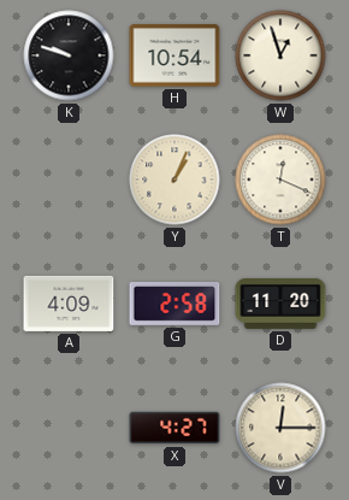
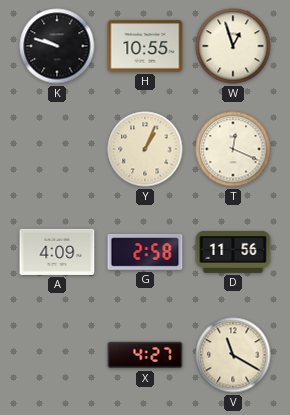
H: 10:54 -> 10:55 (145, 46)
D: 11:20 -> 11:56 (233, 252)
V: 12:15 -> 11:20 (233, 355)
